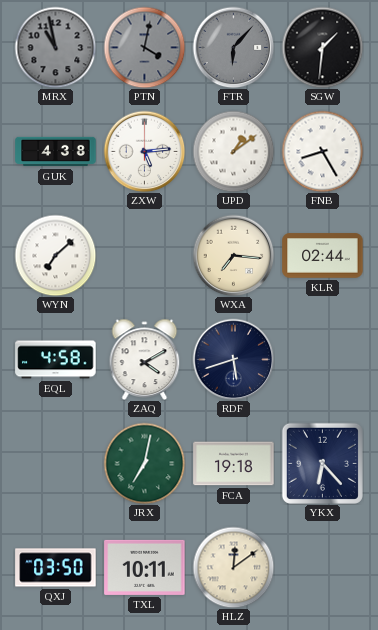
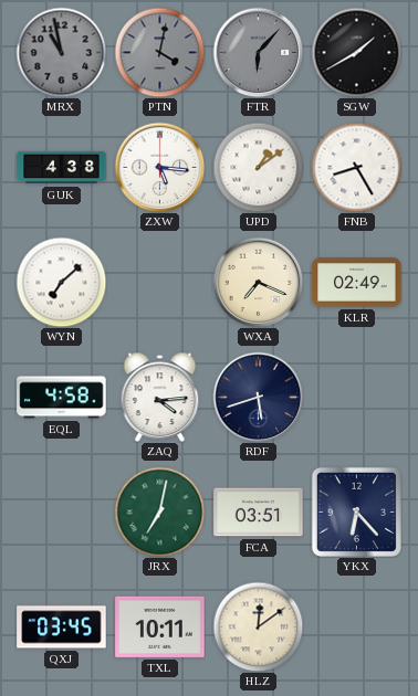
SGW: 1:31 -> 1:40 (356, 52)
ZXW: 5:14 -> 5:16 (159, 167)
WXA: 7:16 -> 7:19 (258, 282)
KLR: 02:44 -> 02:49 (357, 283)
ZAQ: 4:10 -> 4:14 (160, 397)
FCA: 19:18 -> 03:51 (259, 513)
QXJ: 03:50 -> 03:45 (62, 628)
